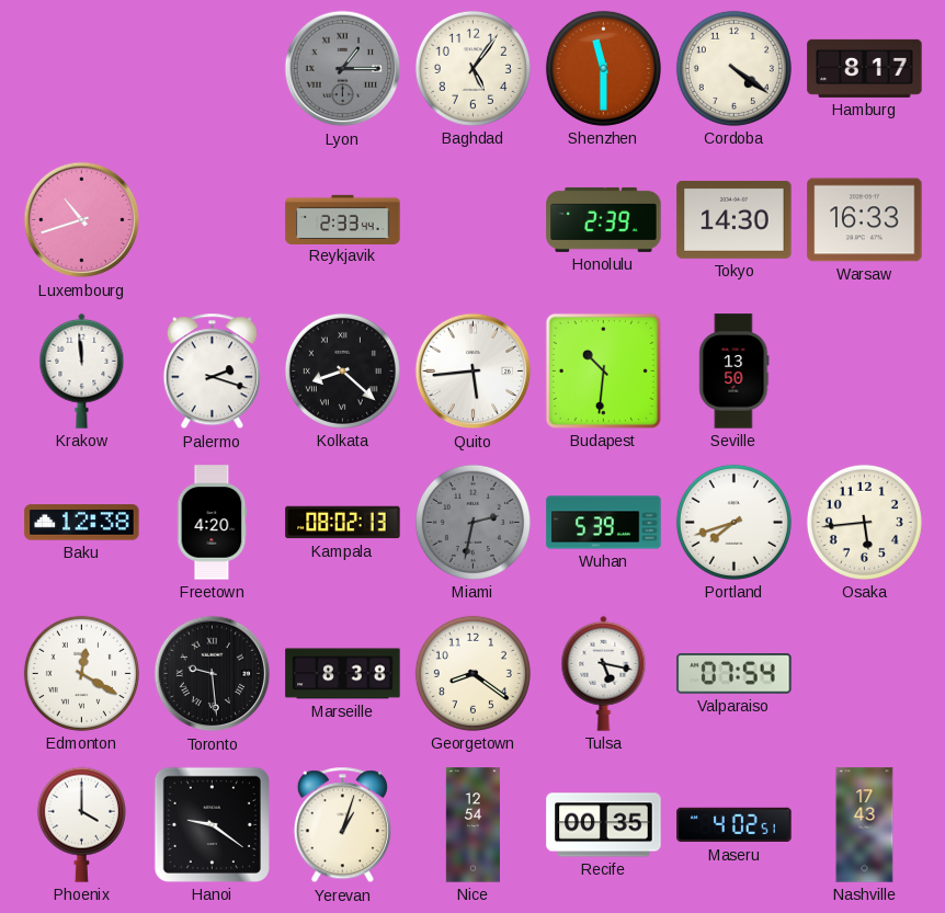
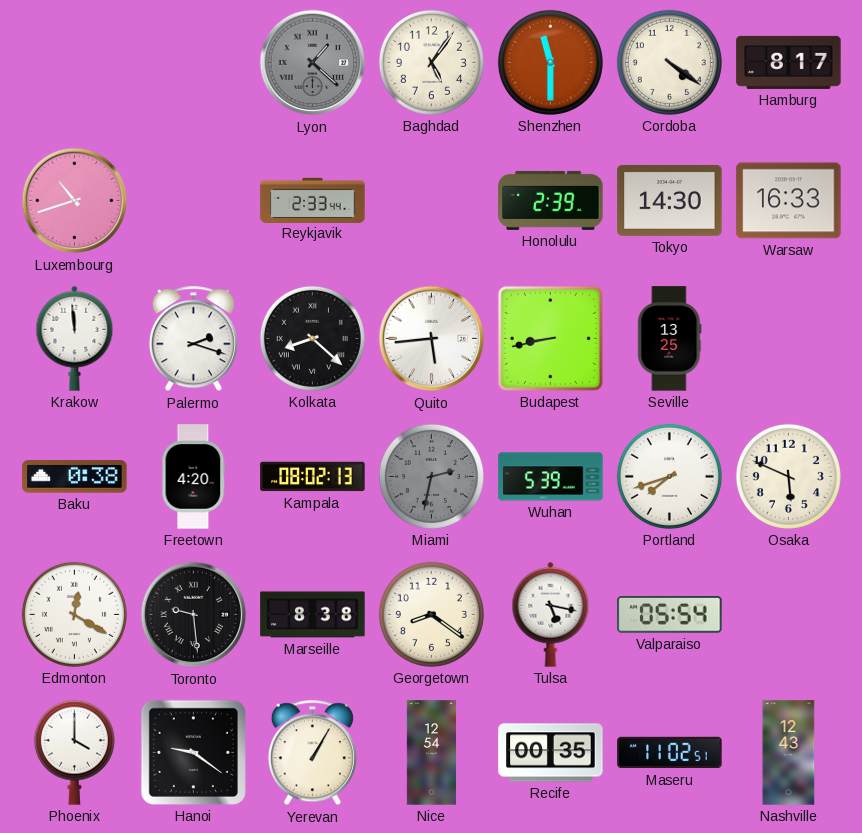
Lyon: 1:15 -> 1:22 (313, 63)
Budapest: 10:31 -> 8:43 (550, 338)
Seville: 13:50 -> 13:25 (670, 339)
Baku: 12:38 -> 0:38 (75, 477)
Osaka: 5:44 -> 5:49 (788, 476)
Valparaiso: 07:54 -> 05:54 (670, 615)
Yerevan: 1:03 -> 1:05 (312, 753)
Maseru: 4:02 -> 11:02 (670, 753)
Nashville: 17:43 -> 12:43 (789, 753)
